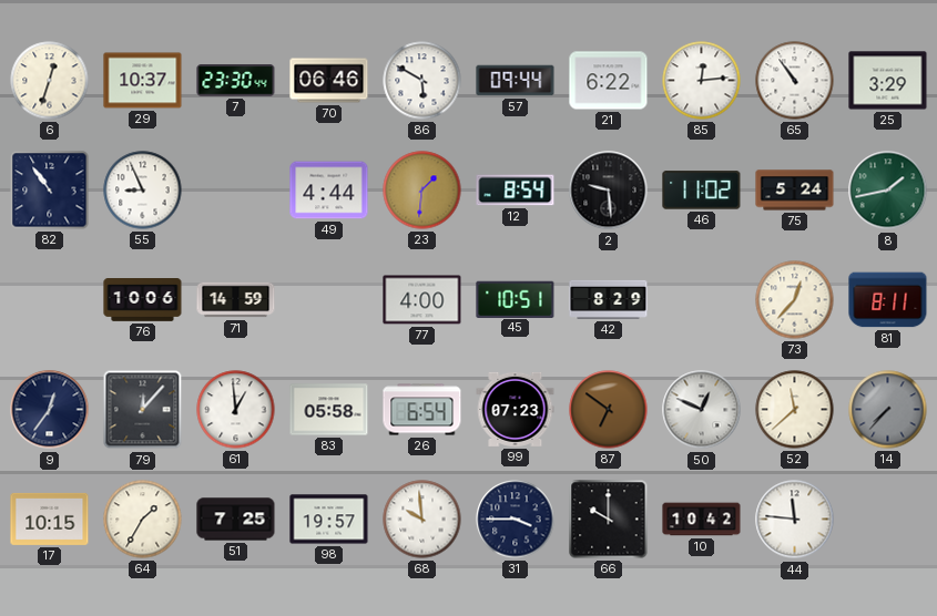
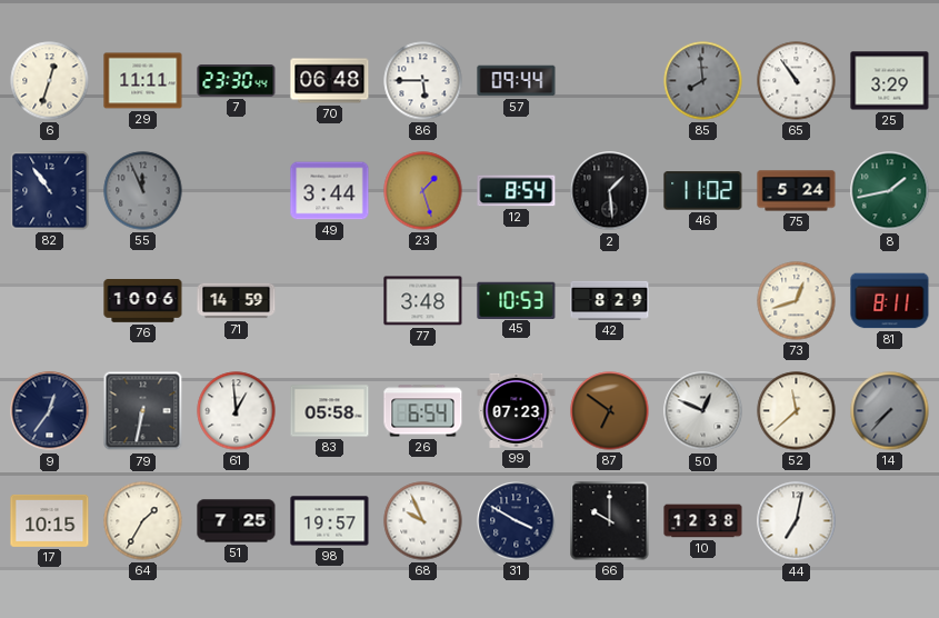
29: 10:37 -> 11:11 (143, 81)
70: 06:46 -> 06:48 (330, 81)
86: 5:50 -> 5:45 (423, 81)
21: 6:22 -> none (609, 81)
85: 12:14 -> 7:59 (703, 81)
85 dial: white -> grey (703, 81)
55: 8:56 -> 11:56 (143, 191)
55 dial: white -> grey (143, 191)
49: 4:44 -> 3:44 (330, 191)
23: 1:31 -> 1:27 (423, 191)
2: 9:29 -> 1:29 (610, 191)
77: 4:00 -> 3:48 (423, 301)
45: 10:51 -> 10:53 (517, 300)
73: 12:37 -> 12:42 (797, 301)
79: 12:07 -> 6:32 (143, 411)
68: 9:59 -> 9:56 (423, 521)
31: 3:45 -> 3:50 (517, 521)
10: 10:42 -> 12:38 (703, 521)
44: 11:46 -> 7:02 (797, 521)
